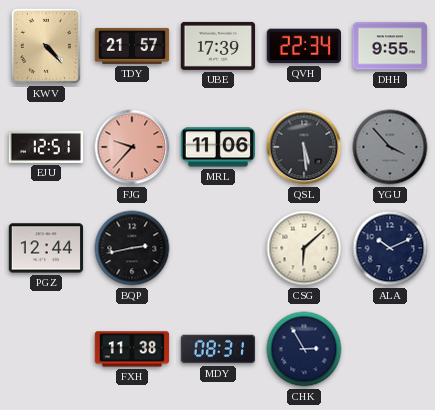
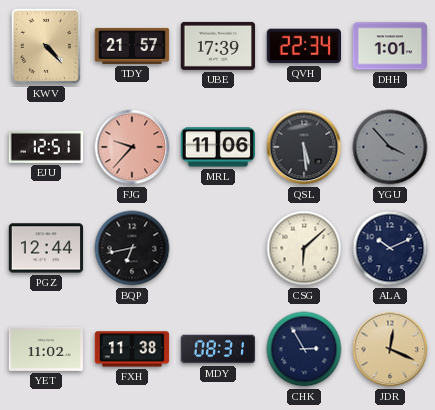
DHH: 9:55 -> 1:01 (390, 46)
BQP: 2:43 -> 6:43 (132, 248)
YET: none -> 11:02 (46, 349)
JDR: none -> 12:19 (390, 349)
